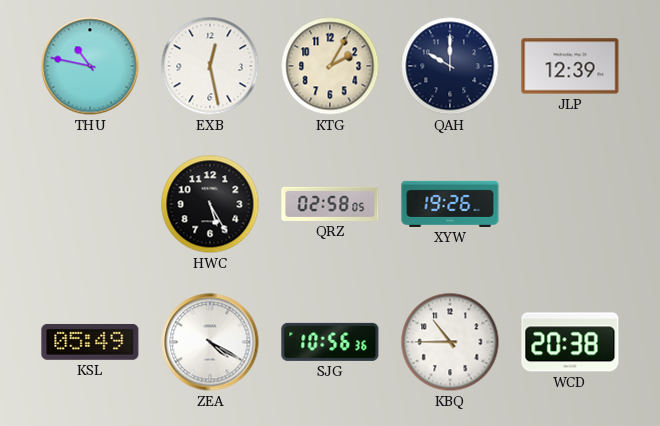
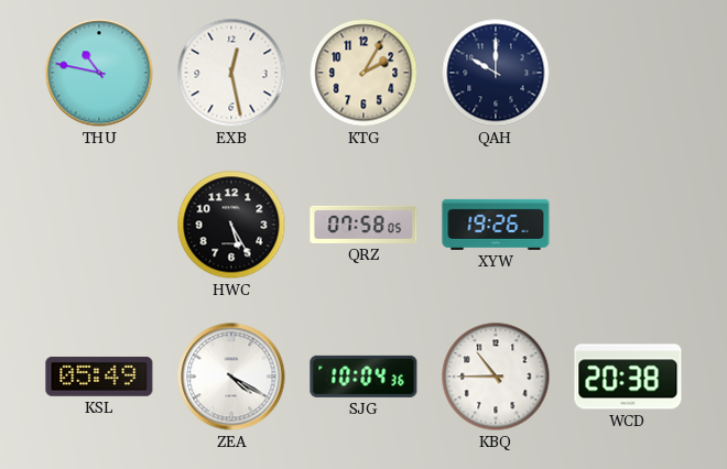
JLP: 12:39 -> none (570, 66)
QRZ: 02:58 -> 07:58 (363, 225)
SJG: 10:56 -> 10:04 (363, 377)
